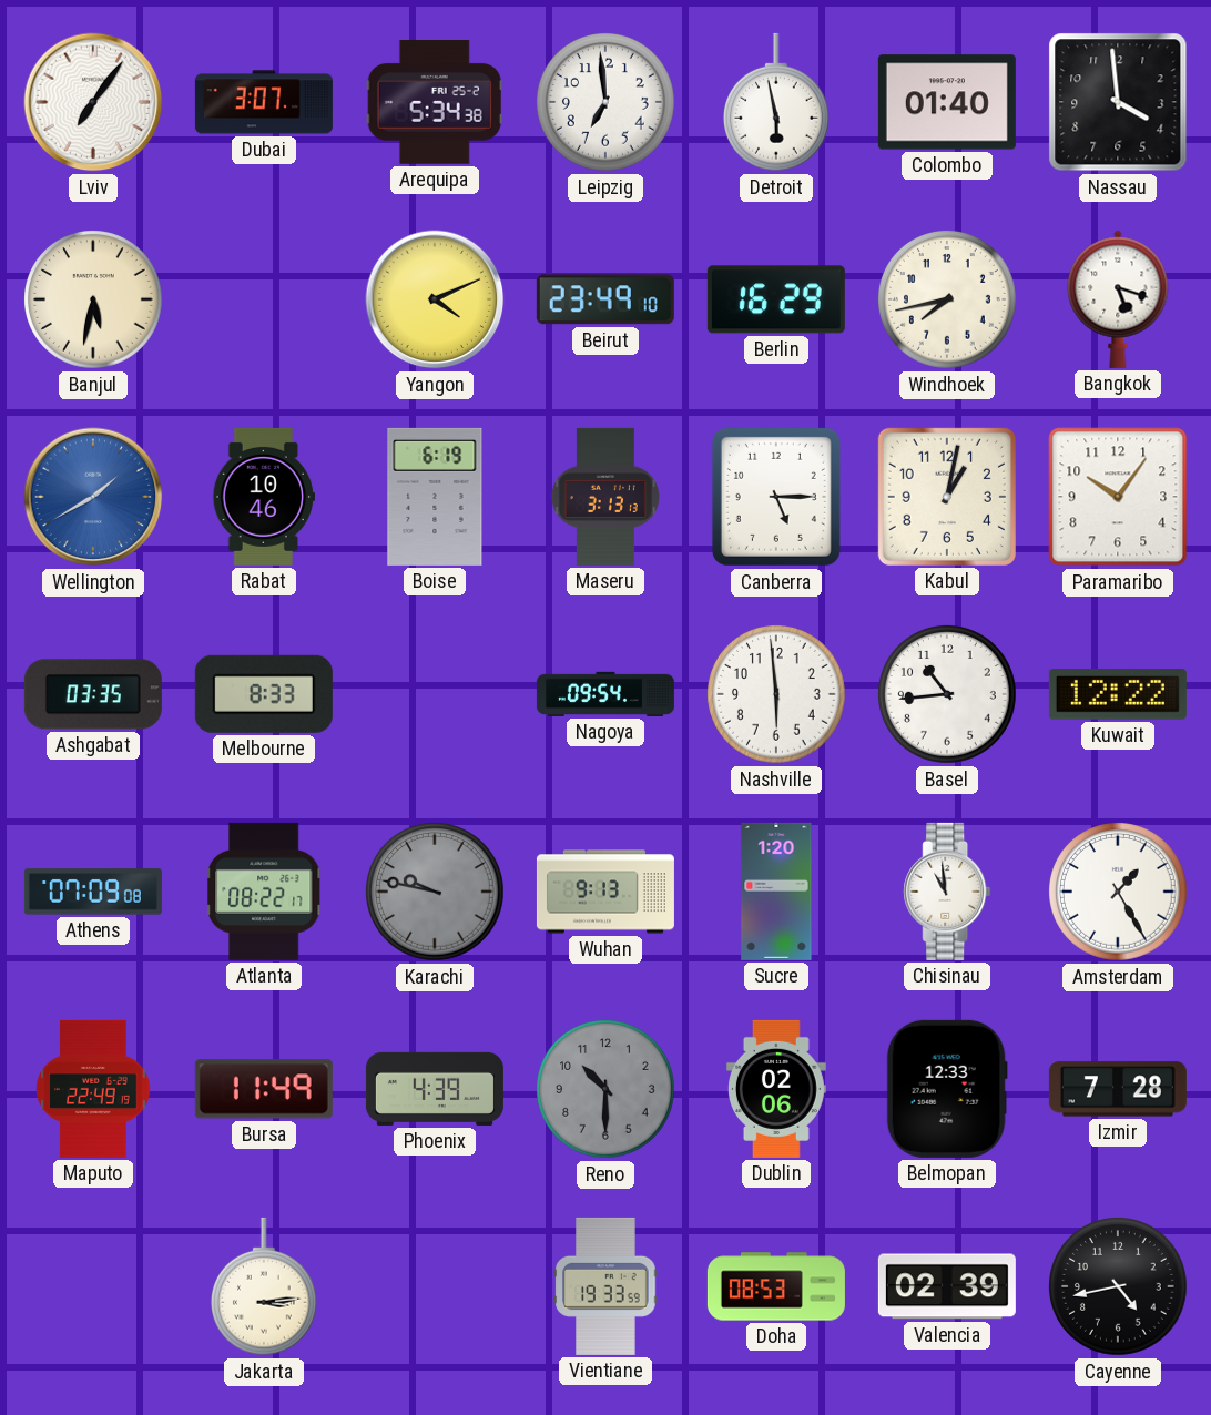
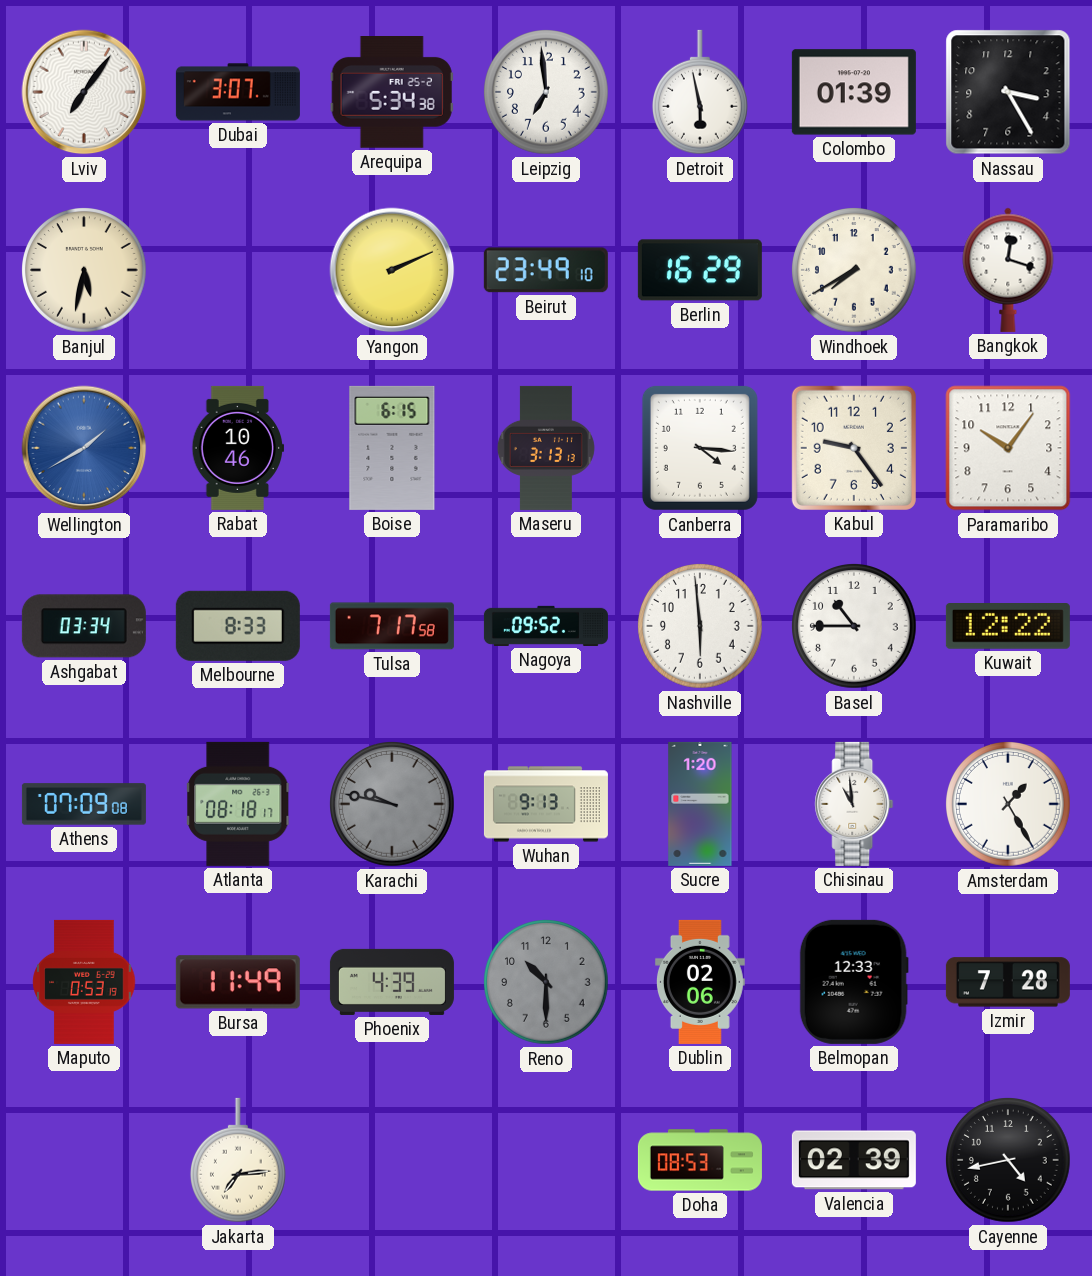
Colombo: 01:40 -> 01:39 (854, 92)
Nassau: 3:59 -> 3:25 (1008, 92)
Yangon: 4:11 -> 2:11 (392, 270)
Windhoek: 7:43 -> 7:40 (855, 271)
Bangkok: 5:18 -> 12:18 (1008, 270)
Boise: 6:19 -> 6:15 (392, 448)
Canberra: 5:15 -> 4:16 (700, 448)
Kabul: 1:02 -> 9:24 (854, 448)
Ashgabat: 03:35 -> 03:34 (84, 626)
Tulsa: none -> 7:17 (392, 626)
Nagoya: 09:54 -> 09:52 (546, 626)
Basel: 10:44 -> 10:45 (855, 627)
Atlanta: 08:22 -> 08:18 (239, 804)
Maputo: 22:49 -> 0:53 (84, 982)
Jakarta: 3:14 -> 7:14 (238, 1160)
Vientiane: 19:33 -> none (605, 1286)
